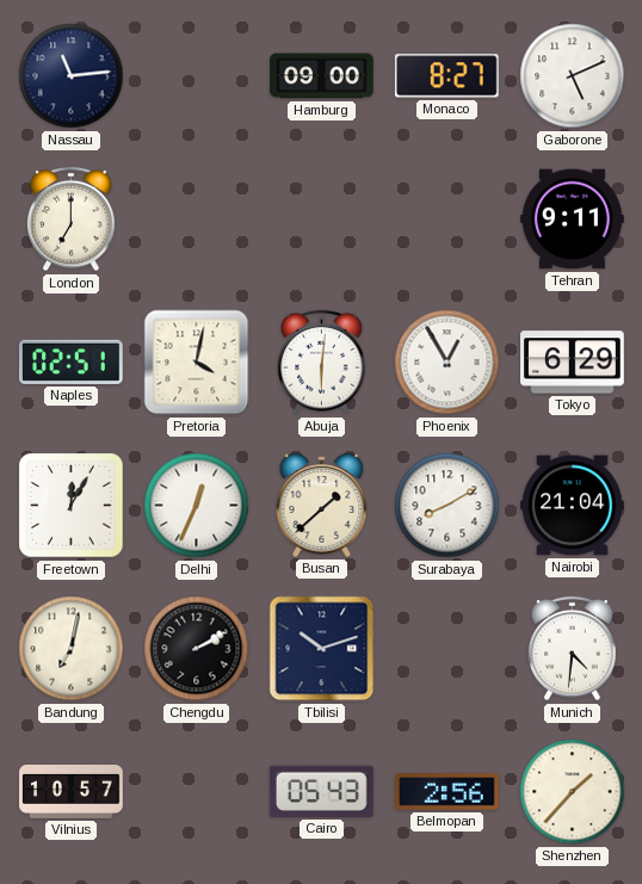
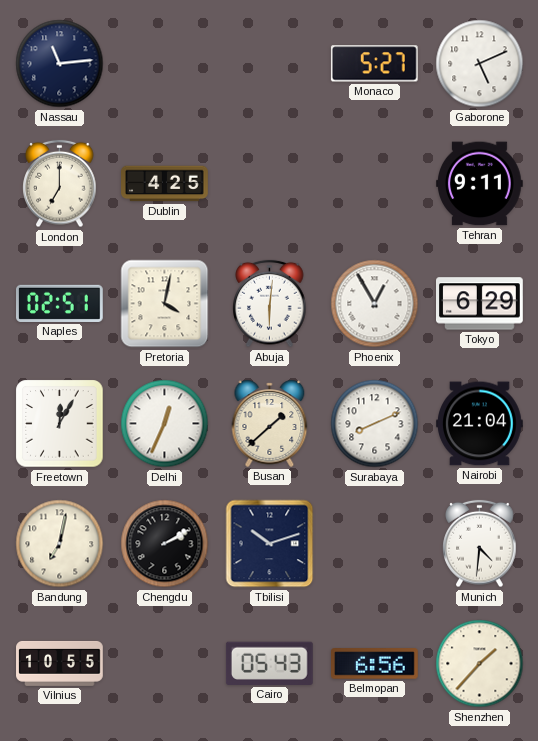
Hamburg: 09:00 -> none (322, 76)
Monaco: 8:27 -> 5:27 (374, 64)
Dublin: none -> 4:25 (165, 184)
Surabaya: 8:10 -> 8:11 (375, 424)
Vilnius: 10:57 -> 10:55 (60, 663)
Belmopan: 2:56 -> 6:56 (375, 664)
